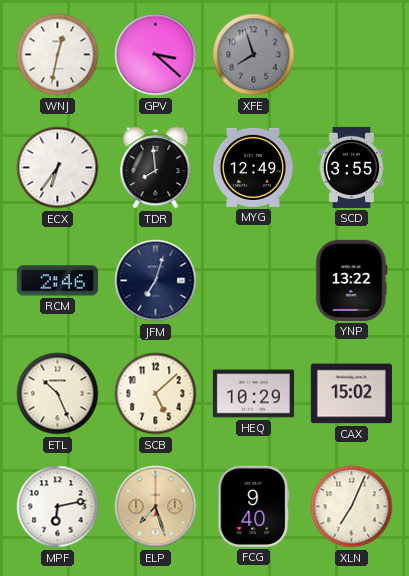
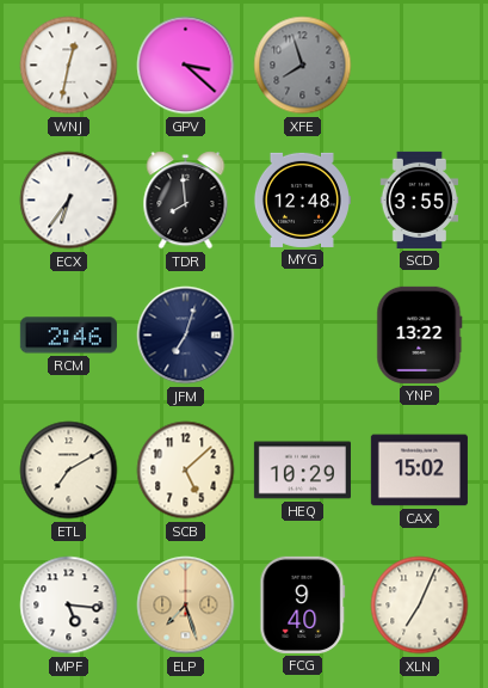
MYG: 12:49 -> 12:48 (302, 199)
ETL: 10:26 -> 7:10 (69, 471)
MPF: 6:13 -> 5:16 (69, 606)
